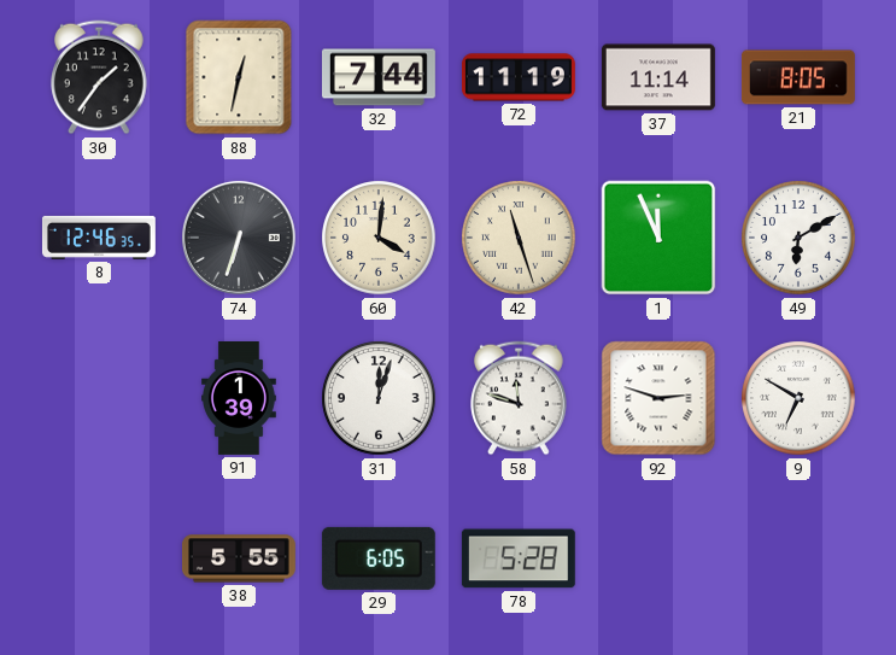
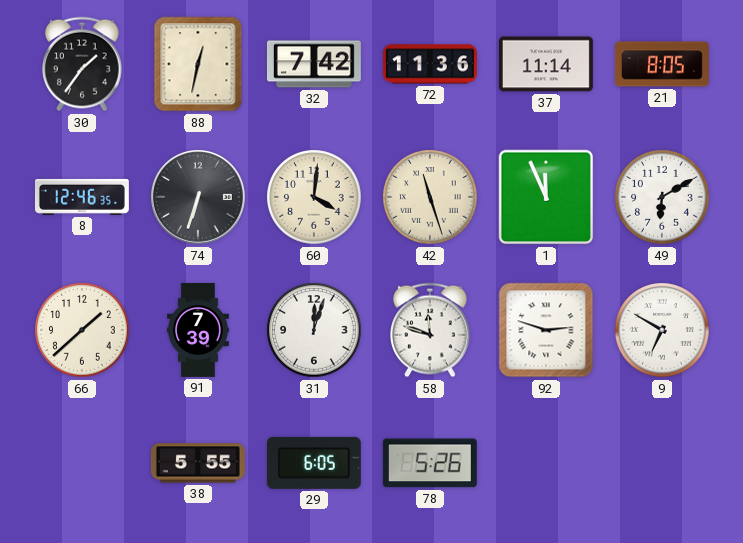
32: 7:44 -> 7:42 (314, 64)
72: 11:19 -> 11:36 (430, 64)
66: none -> 1:38 (82, 330)
91: 1:39 -> 7:39 (199, 331)
78: 5:28 -> 5:26 (430, 463)
